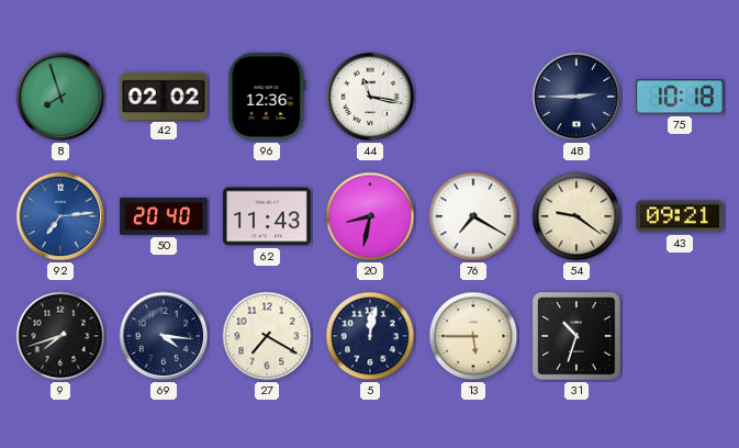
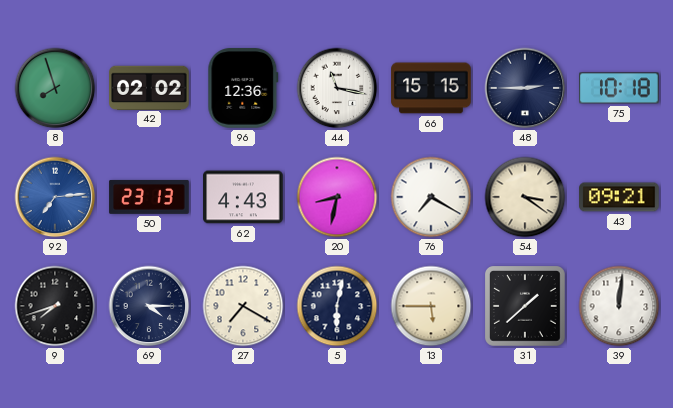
66: none -> 15:15 (431, 88)
50: 20:40 -> 23:13 (149, 197)
62: 11:43 -> 4:43 (243, 197)
54: 9:21 -> 3:21 (525, 197)
69: 4:16 -> 4:15 (149, 306)
5: 12:02 -> 6:02 (337, 306)
31: 10:33 -> 1:38 (526, 307)
39: none -> 12:01 (619, 306)
